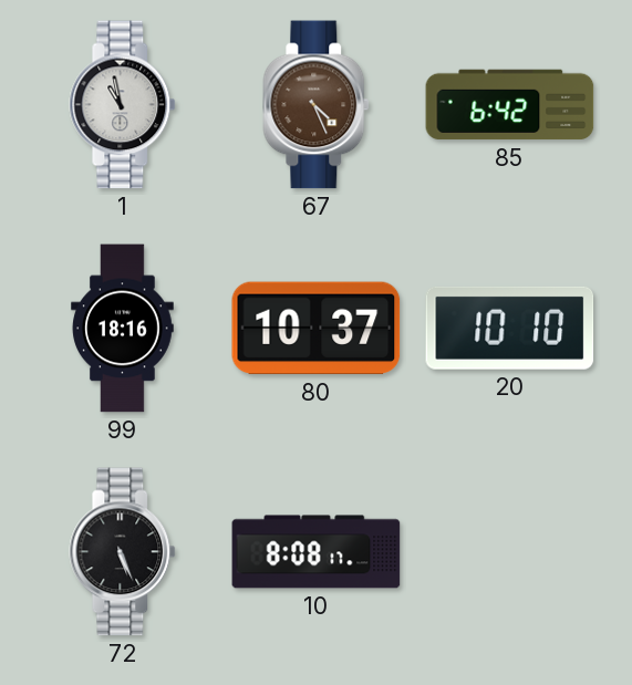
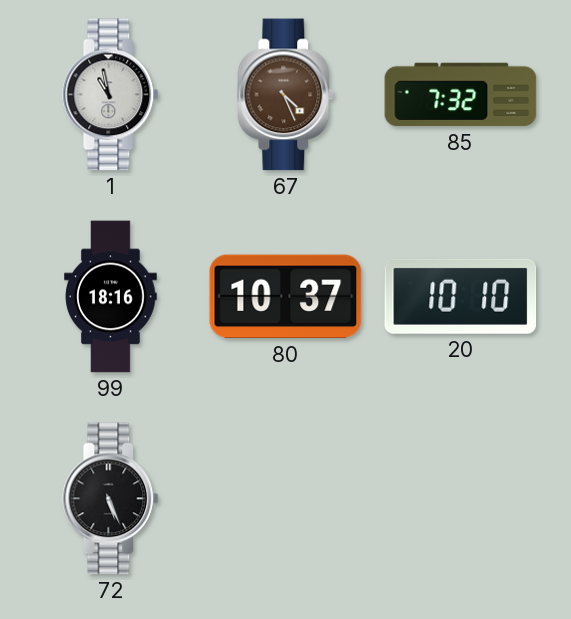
85: 6:42 -> 7:32 (461, 95)
10: 8:08 -> none (317, 552)
